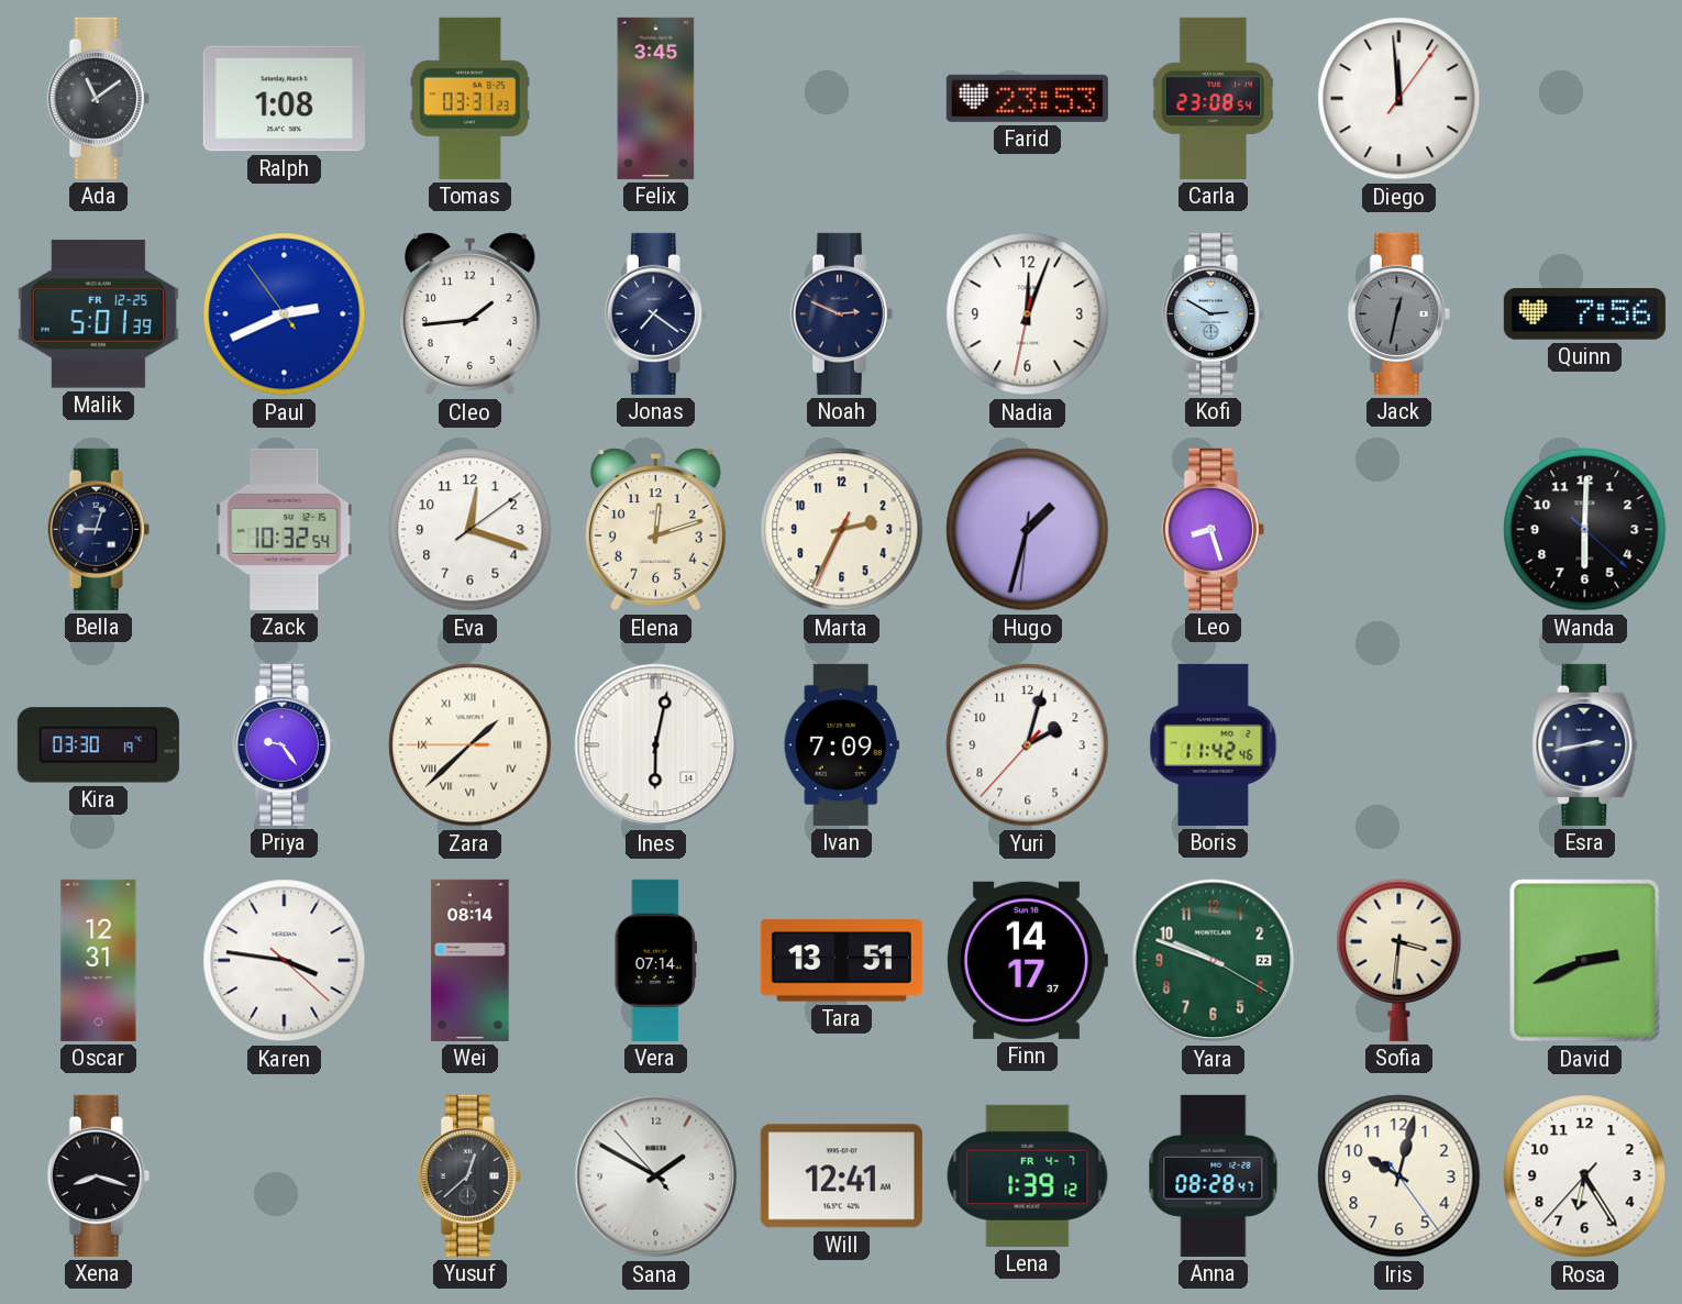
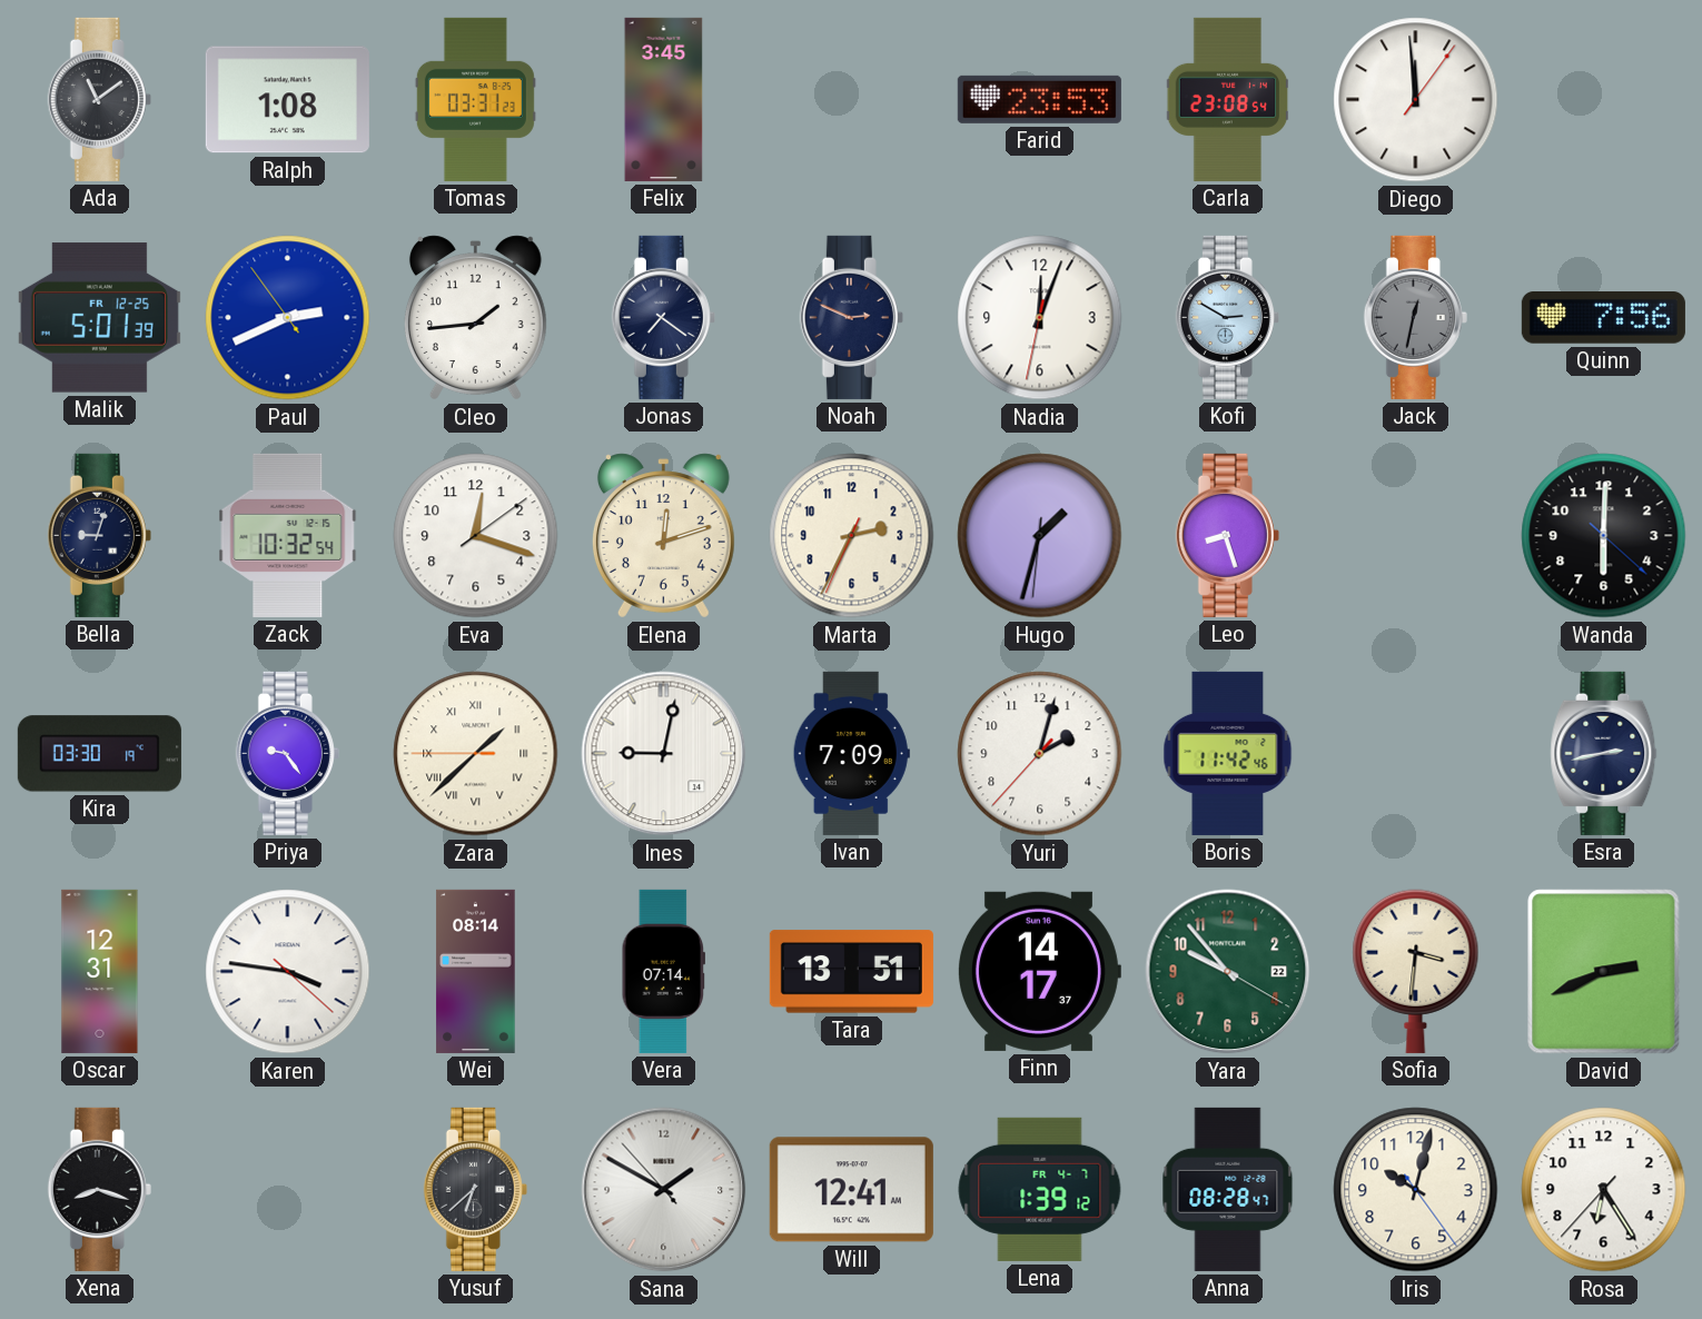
Ines: 6:02 -> 9:02 (664, 754)
Yara: 9:48 -> 9:53 (1228, 972)
Yusuf: 12:38 -> 6:38 (475, 1189)
